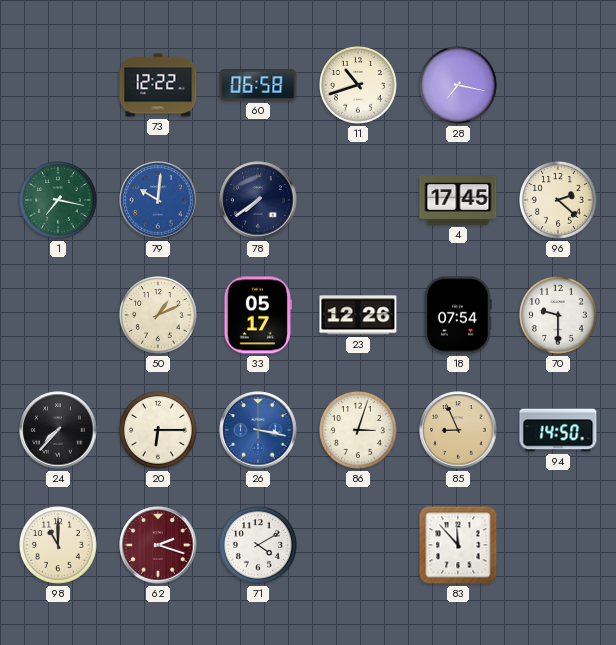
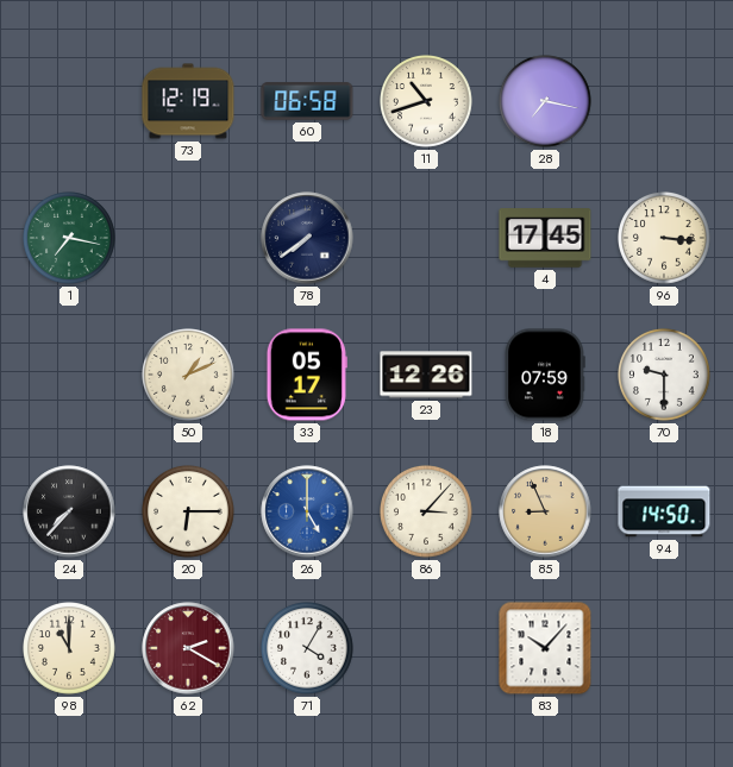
73: 12:22 -> 12:19 (188, 101)
79: 10:01 -> none (158, 200)
96: 2:22 -> 3:16 (665, 239)
18: 07:54 -> 07:59 (545, 375)
26: 3:17 -> 5:00 (307, 511)
86: 3:03 -> 3:07 (427, 513)
62: 2:18 -> 2:20 (188, 648)
71: 4:10 -> 4:05 (308, 649)
83: 11:53 -> 10:07 (545, 648)
